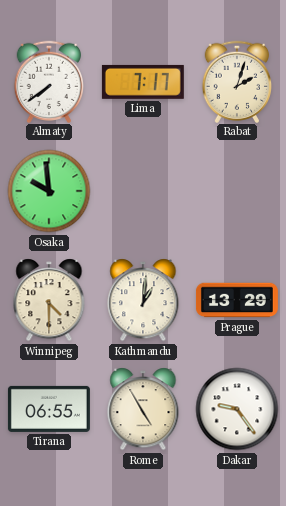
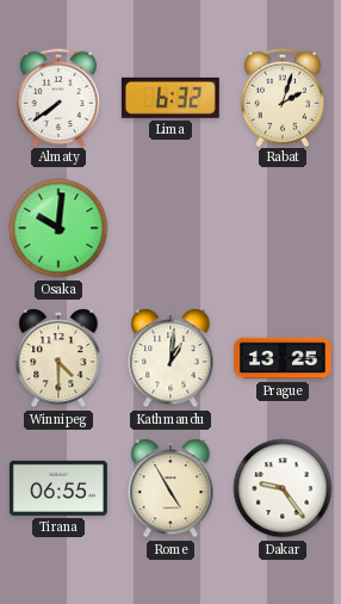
Lima: 7:17 -> 6:32 (170, 98)
Osaka: 9:59 -> 10:01 (58, 228)
Prague: 13:29 -> 13:25 (283, 358)
